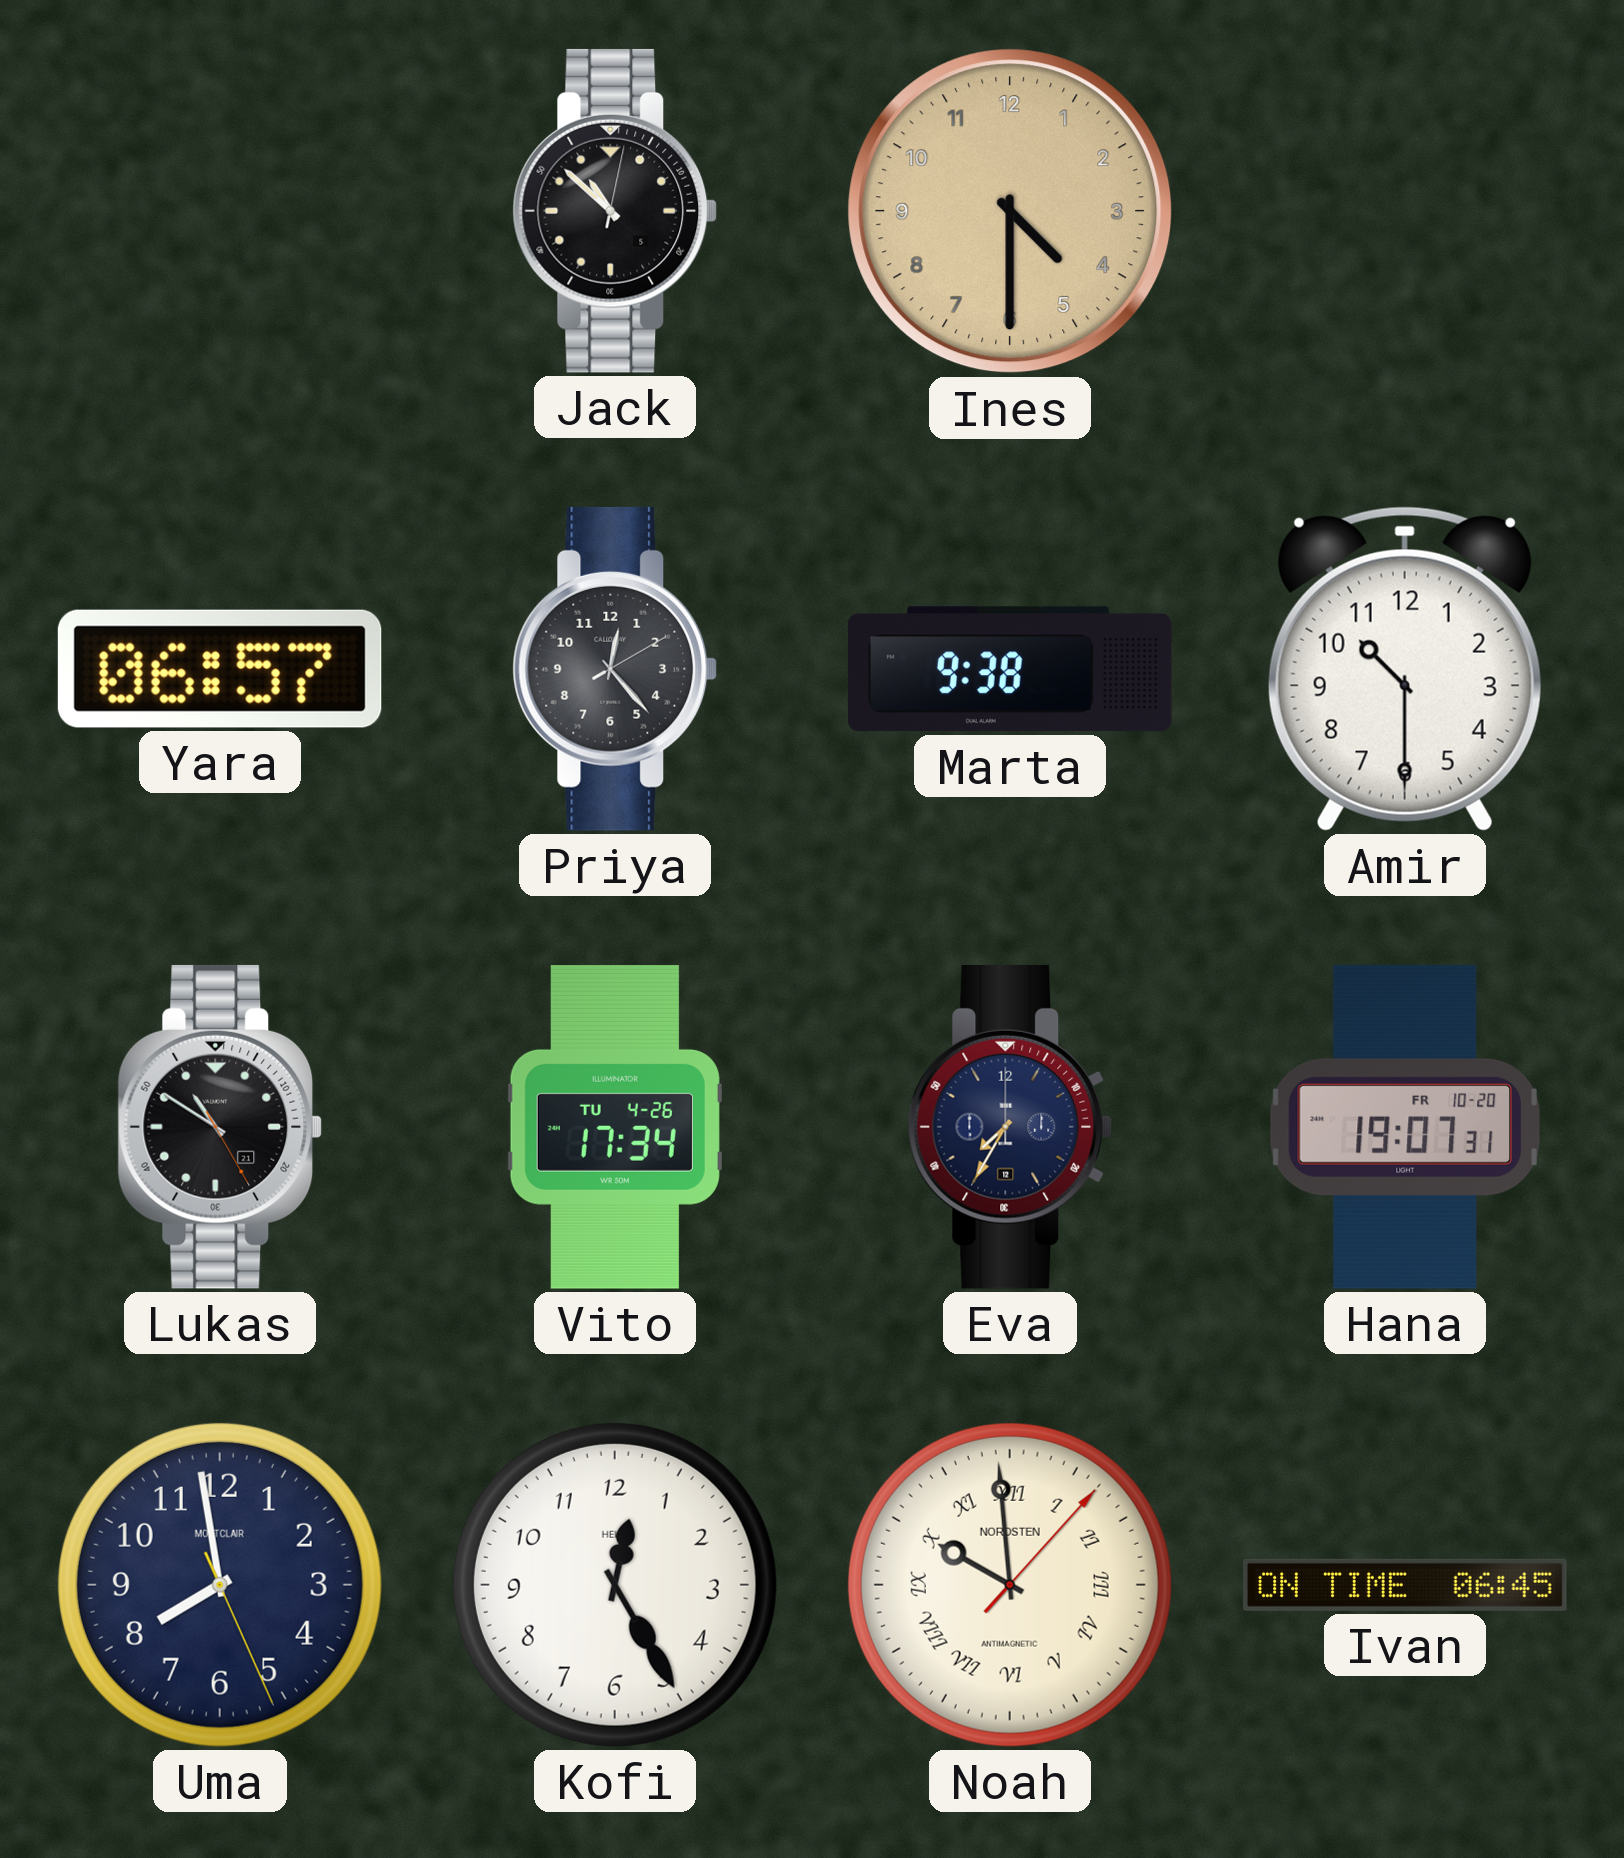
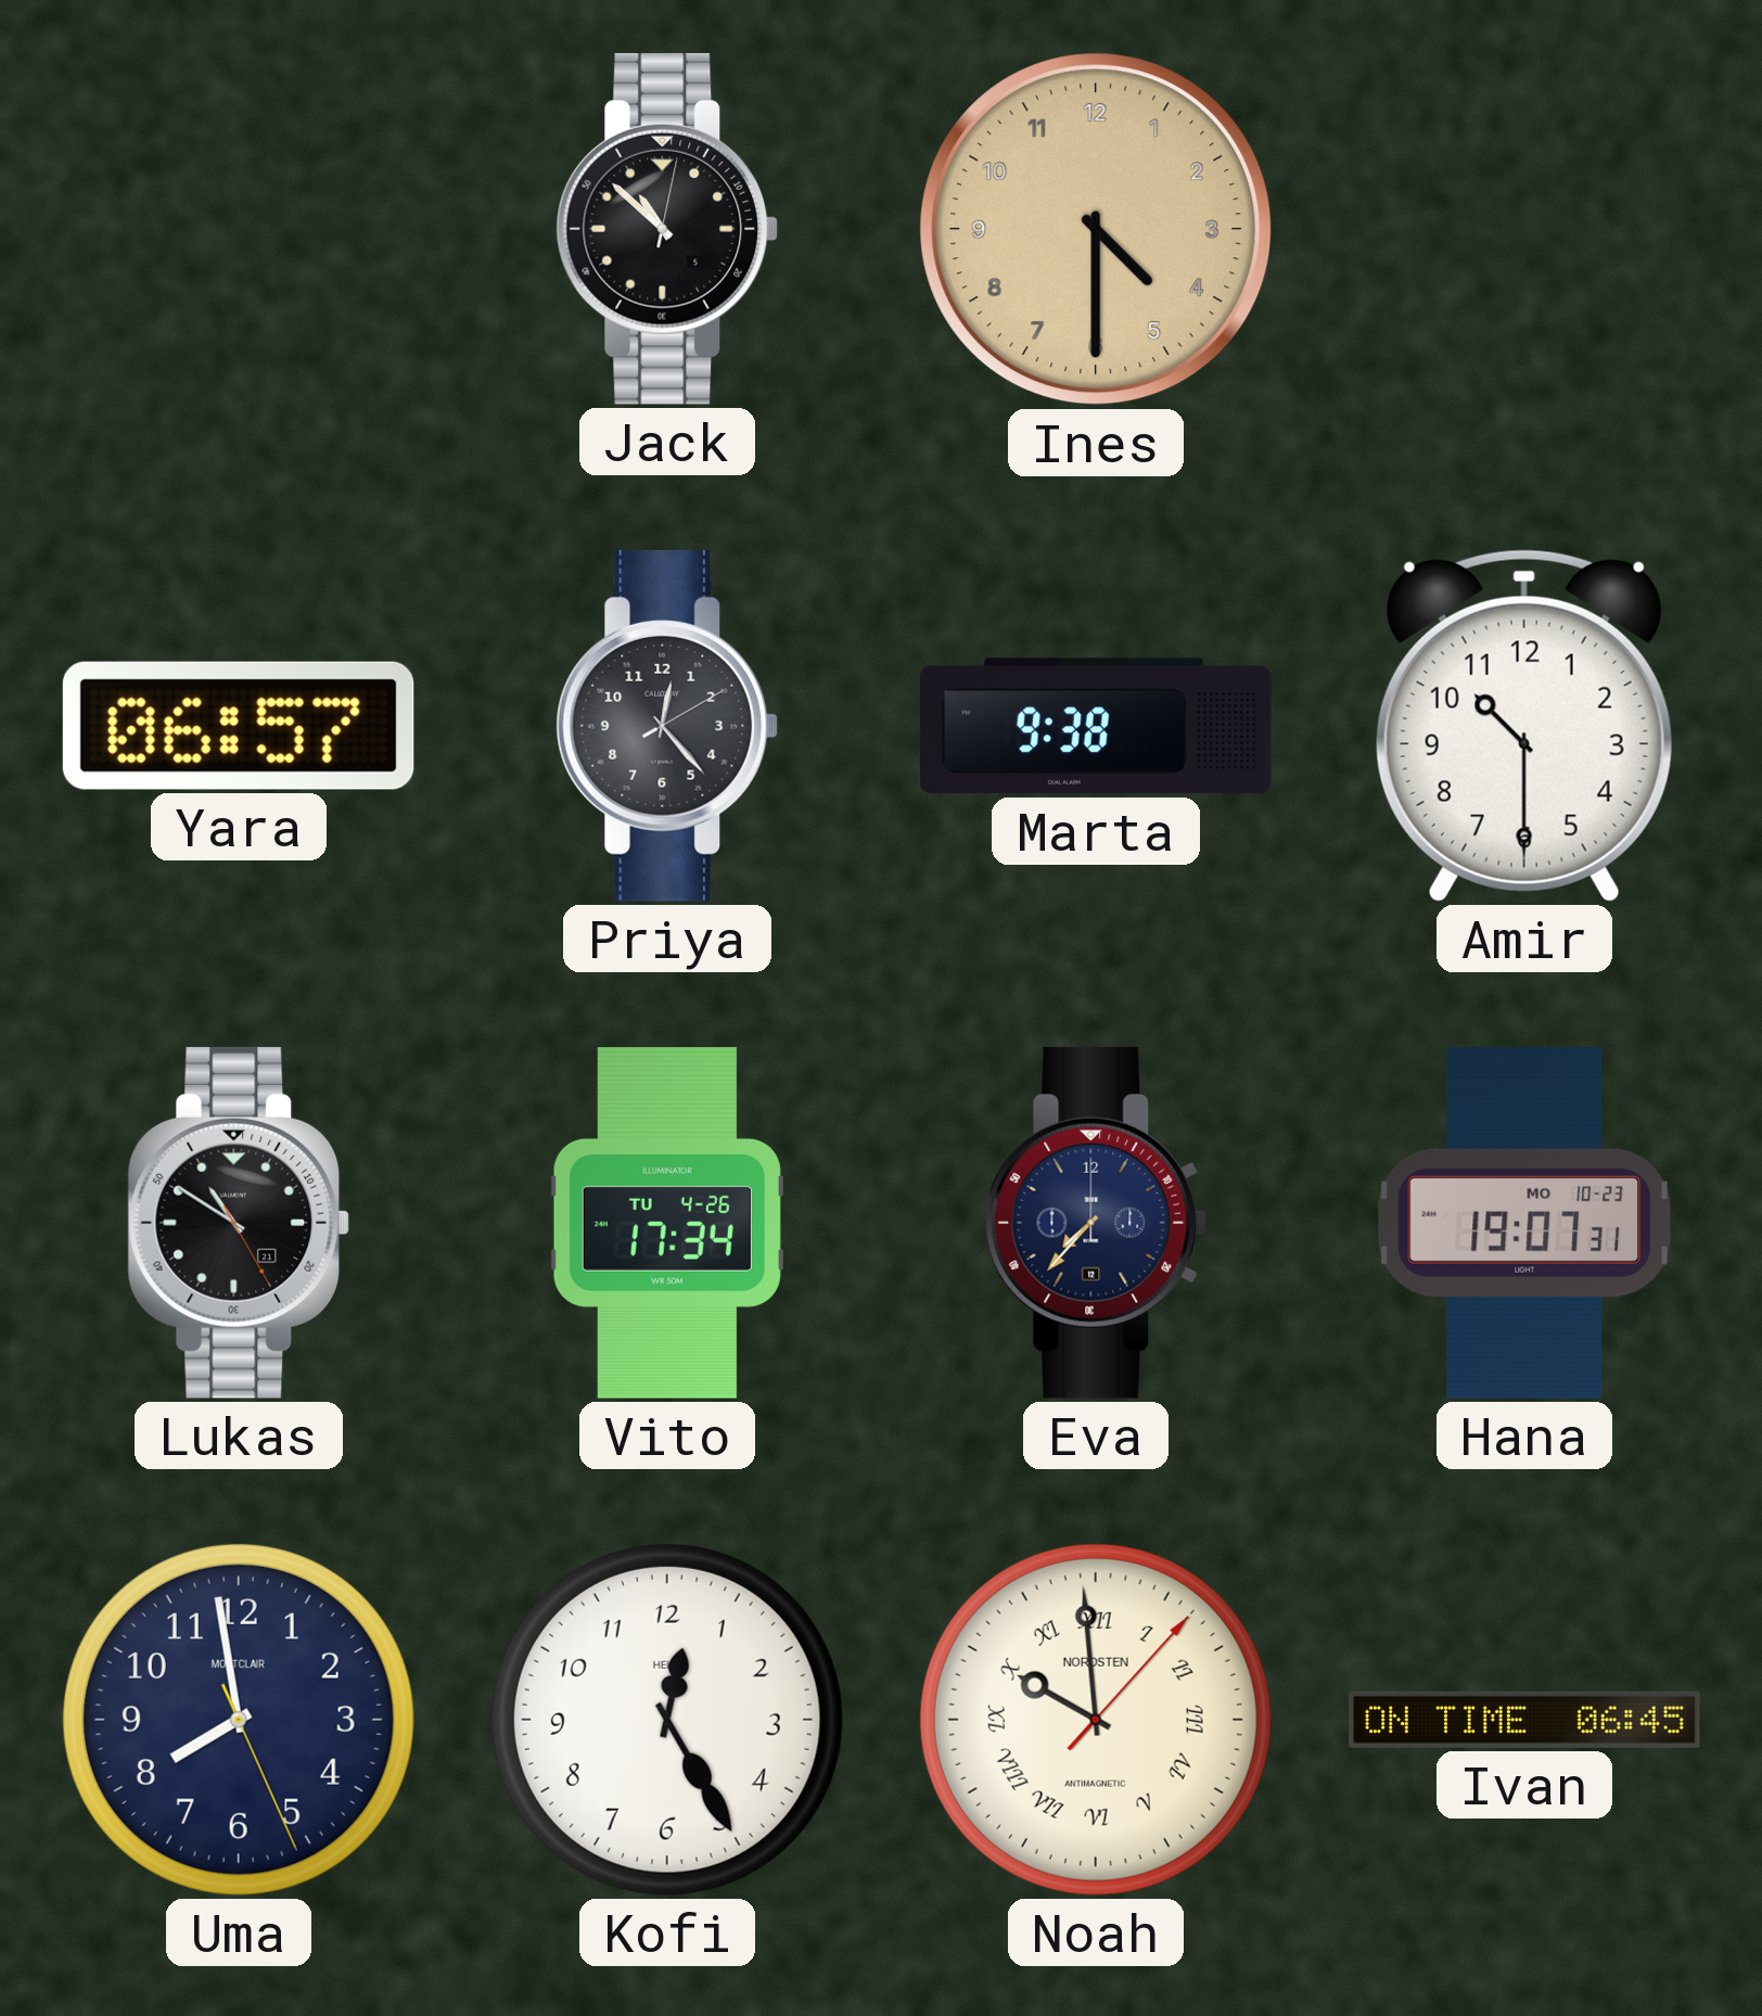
Eva: 7:35 -> 7:37 (1096, 1223)
Hana date: FR 10-20 -> MO 10-23 (1524, 1223)
